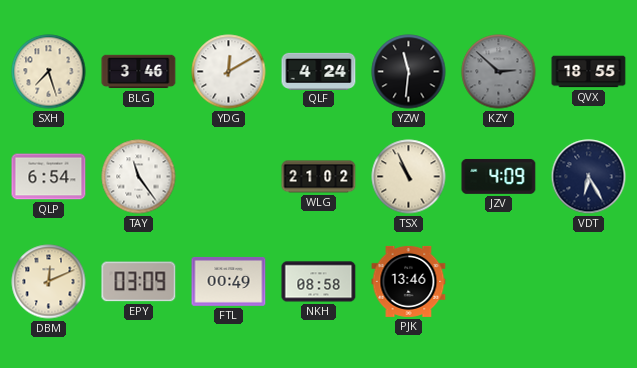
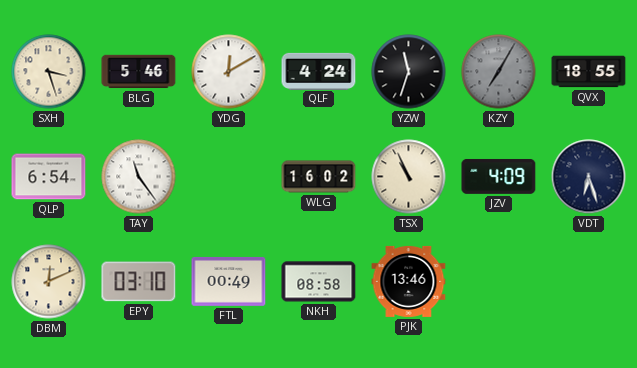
SXH: 7:27 -> 3:27 (49, 72)
BLG: 3:46 -> 5:46 (139, 72)
YZW: 11:31 -> 11:33 (409, 72)
KZY: 2:52 -> 7:05 (499, 72)
WLG: 21:02 -> 16:02 (319, 177)
VDT: 6:25 -> 6:27 (589, 177)
EPY: 03:09 -> 03:10 (139, 282)
